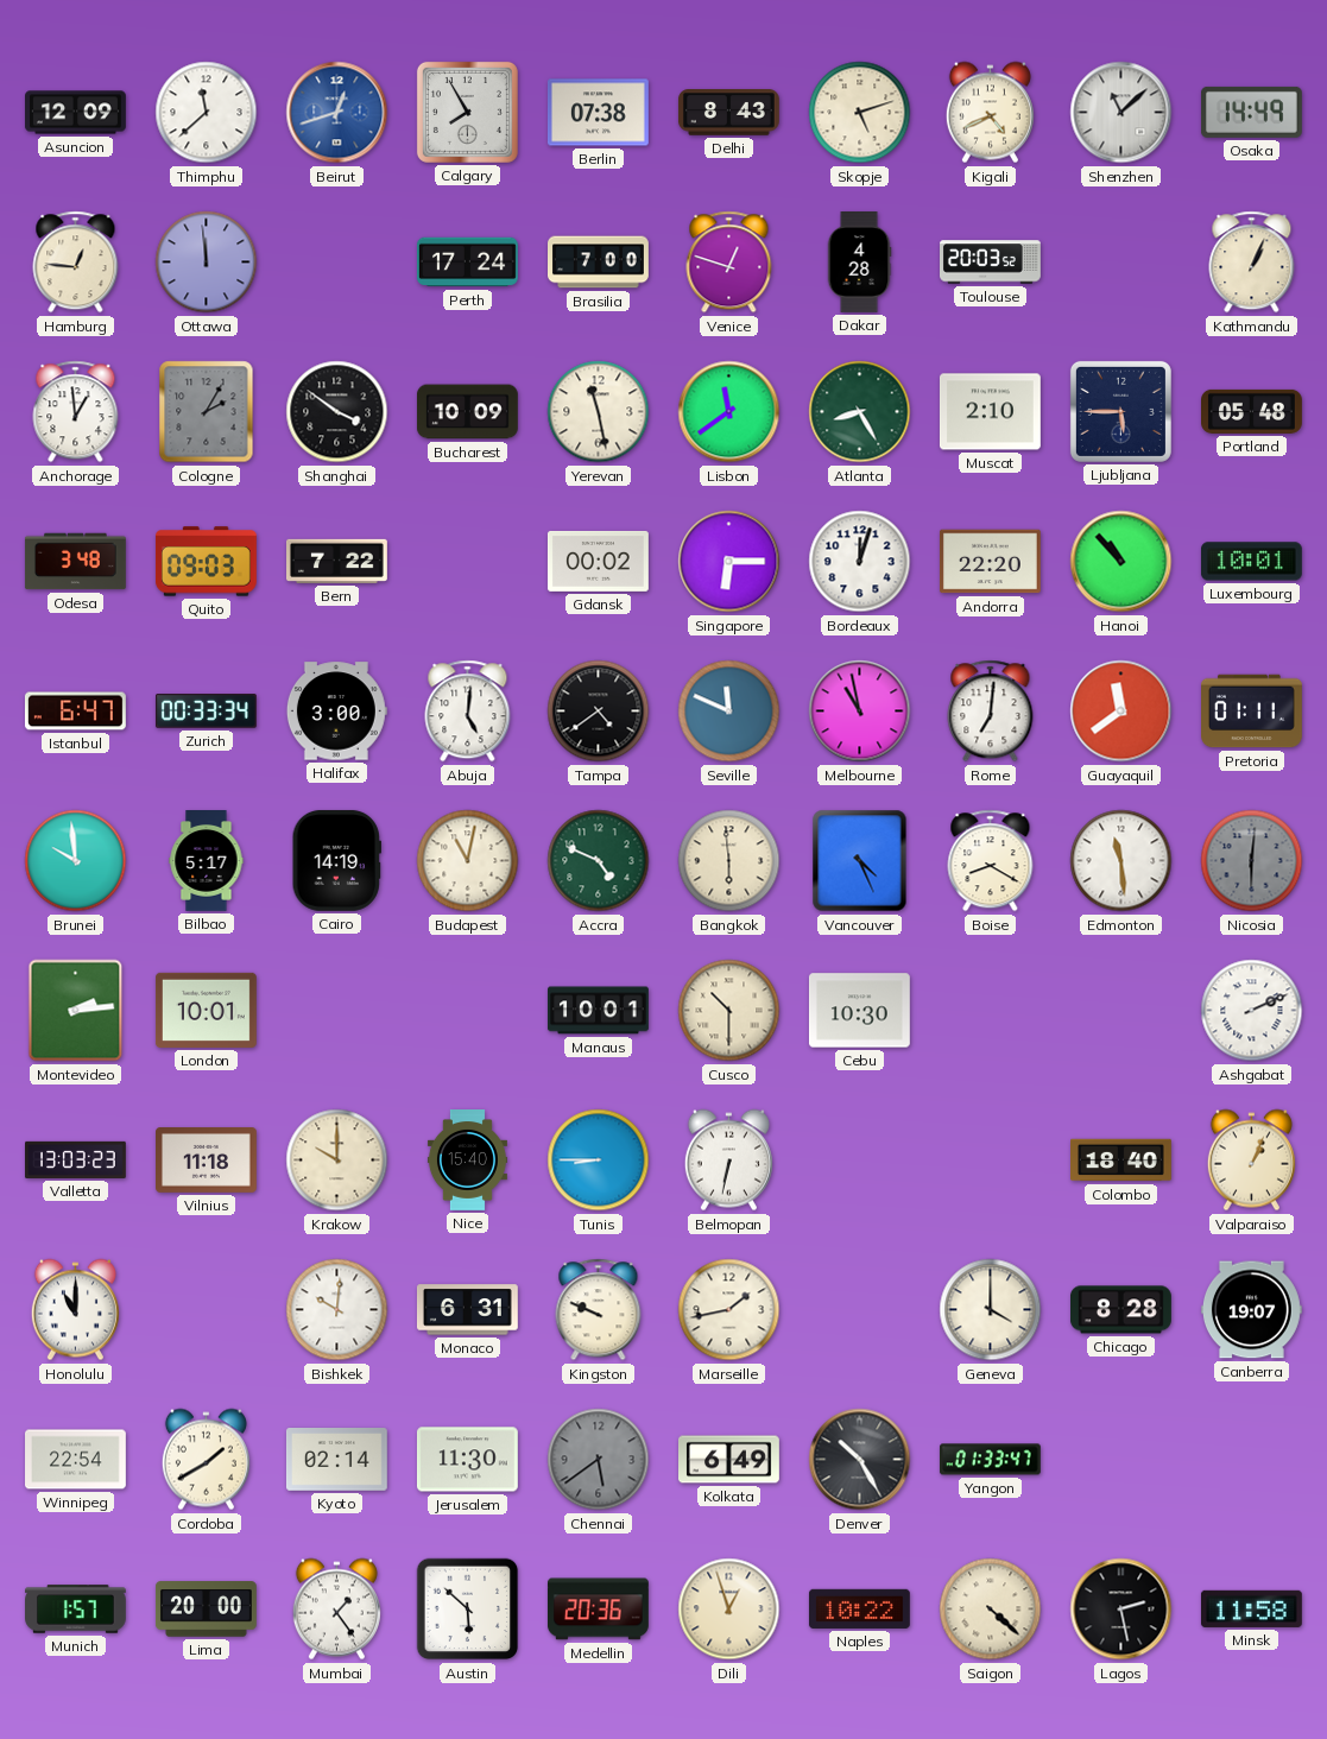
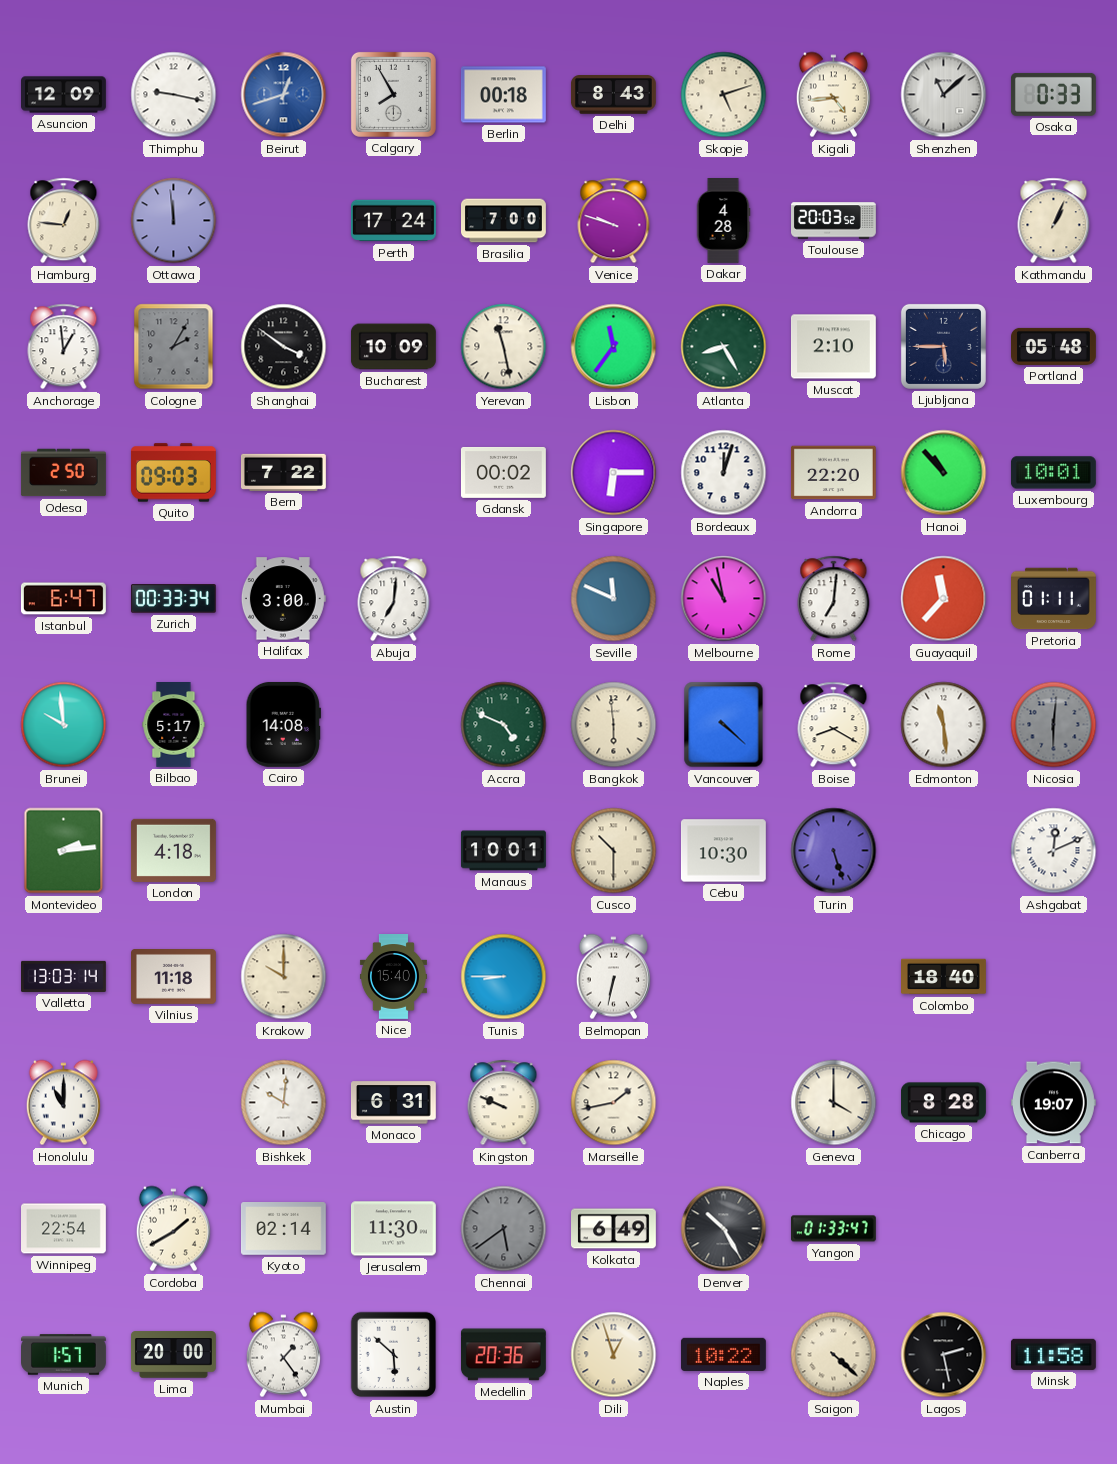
Thimphu: 11:38 -> 9:17 (174, 95)
Berlin: 07:38 -> 00:18 (503, 95)
Kigali: 4:41 -> 4:44 (833, 95)
Osaka: 14:49 -> 0:33 (1053, 94)
Venice: 12:48 -> 9:48 (614, 221)
Lisbon: 11:39 -> 11:36 (614, 347)
Odesa: 3:48 -> 2:50 (63, 473)
Abuja: 5:01 -> 7:01 (394, 599)
Tampa: 4:39 -> none (599, 712)
Guayaquil: 11:39 -> 11:37 (944, 599)
Cairo: 14:19 -> 14:08 (283, 724)
Budapest: 11:02 -> none (468, 861)
Vancouver: 4:26 -> 4:22 (724, 725)
London: 10:01 -> 4:18 (173, 850)
Turin: none -> 5:27 (834, 851)
Ashgabat: 2:11 -> 12:11 (1054, 851)
Valletta: 13:03:23 -> 13:03:14 (64, 976)
Valparaiso: 1:04 -> none (1251, 1161)
